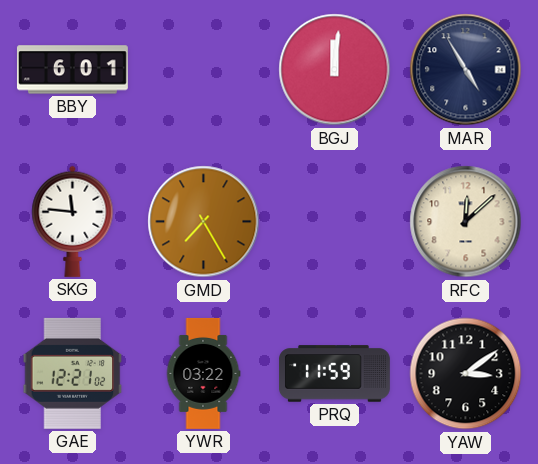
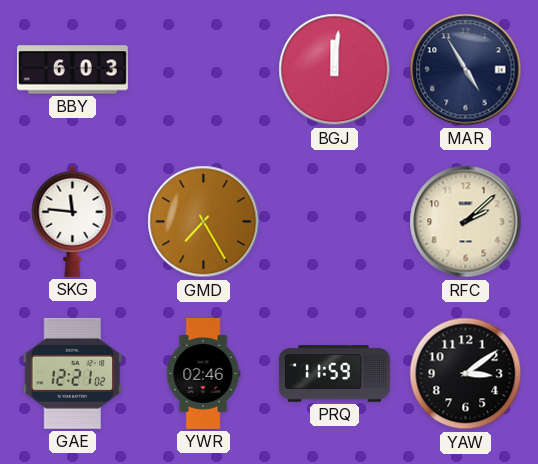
BBY: 6:01 -> 6:03 (72, 70)
RFC: 12:08 -> 2:08 (466, 222)
YWR: 03:22 -> 02:46 (203, 373)
